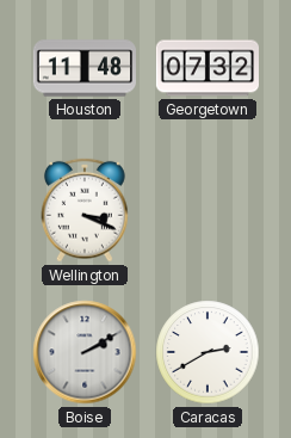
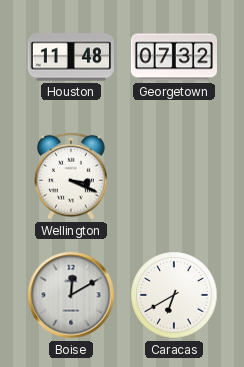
Boise: 2:10 -> 12:10 (71, 295)
Caracas: 2:40 -> 6:40 (174, 295)
